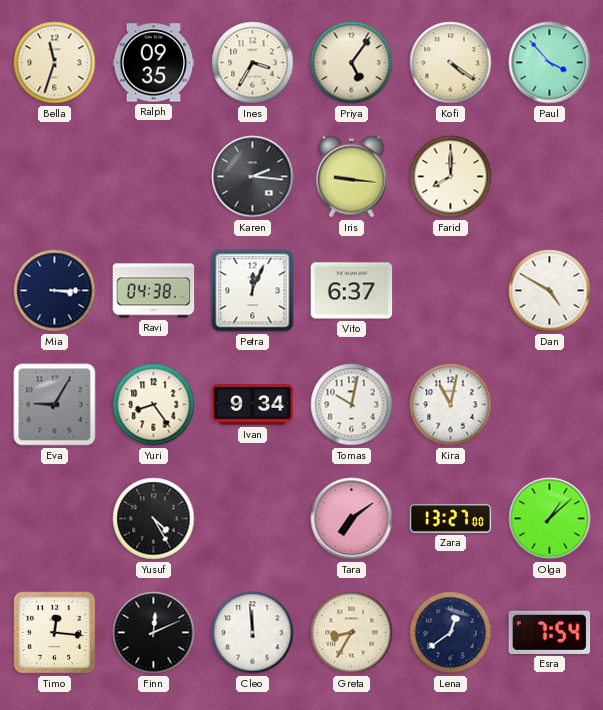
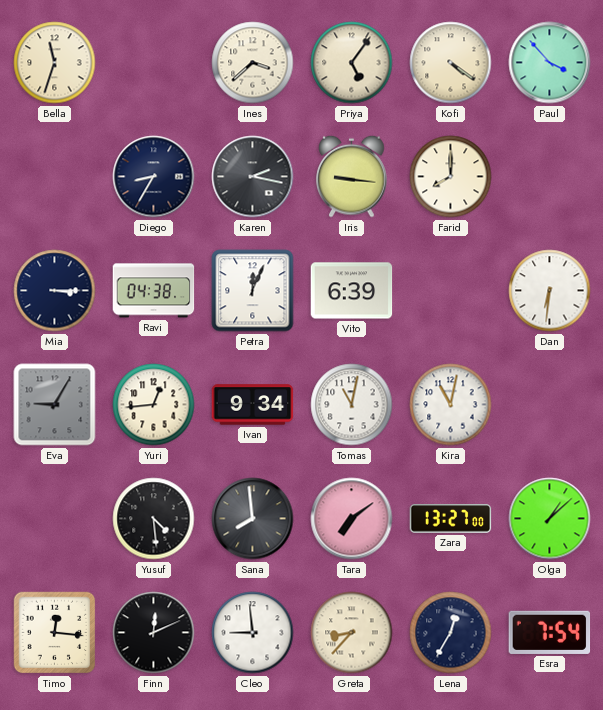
Ralph: 09:35 -> none (154, 63)
Ines: 3:35 -> 3:38 (253, 63)
Diego: none -> 8:35 (154, 177)
Karen: 2:16 -> 2:17 (253, 177)
Vito: 6:37 -> 6:39 (352, 291)
Dan: 4:50 -> 6:31 (550, 291)
Yuri: 8:24 -> 12:44 (154, 405)
Tomas: 10:02 -> 11:02 (352, 405)
Yusuf: 4:25 -> 4:29 (154, 519)
Sana: none -> 7:59 (253, 519)
Cleo: 11:59 -> 8:59 (253, 633)
Greta: 8:35 -> 8:37 (352, 633)
Lena: 12:39 -> 12:35 (451, 633)
